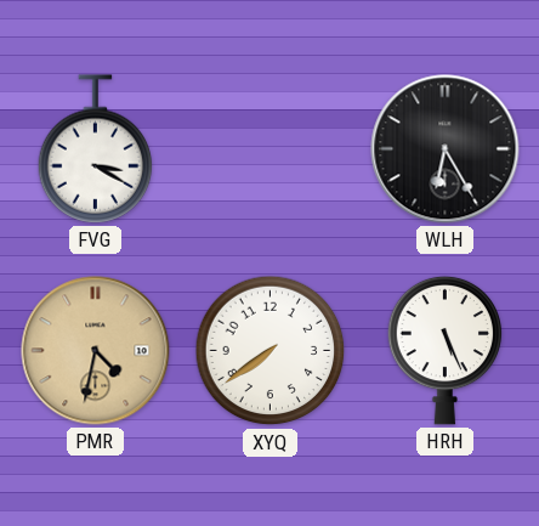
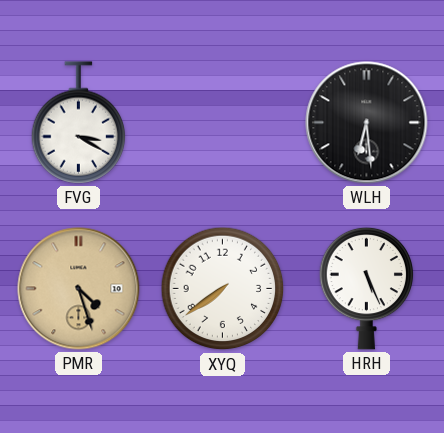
WLH: 6:25 -> 6:29 (367, 123)
PMR: 4:32 -> 4:27 (79, 289)
